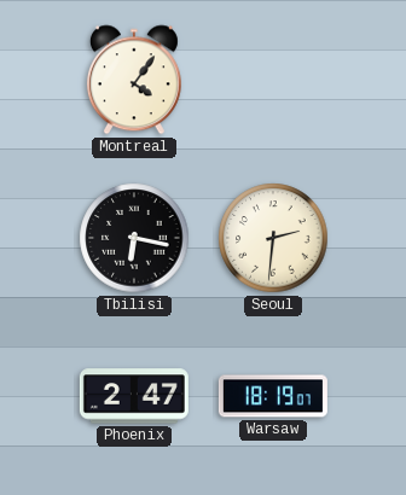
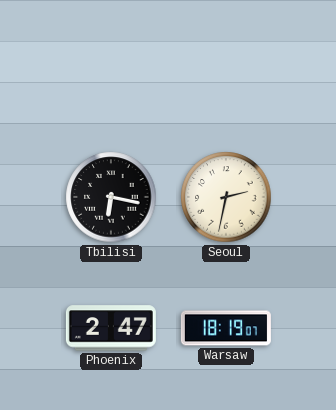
Montreal: 4:06 -> none (134, 80)
Seoul: 2:31 -> 2:32 (226, 197)
